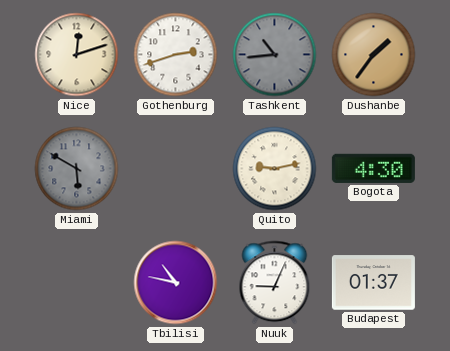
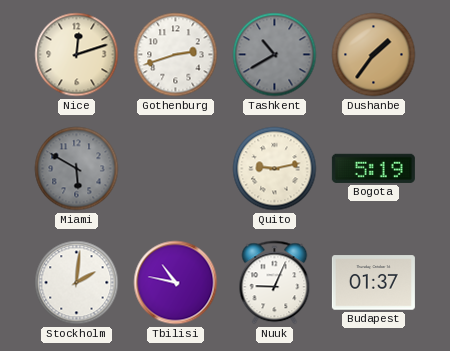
Tashkent: 10:44 -> 10:40 (275, 55)
Bogota: 4:30 -> 5:19 (373, 168)
Stockholm: none -> 2:01 (77, 283)
